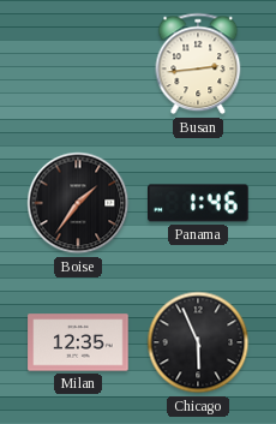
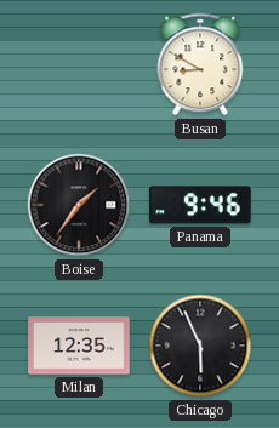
Busan: 2:44 -> 8:50 (200, 64)
Panama: 1:46 -> 9:46 (200, 205)
